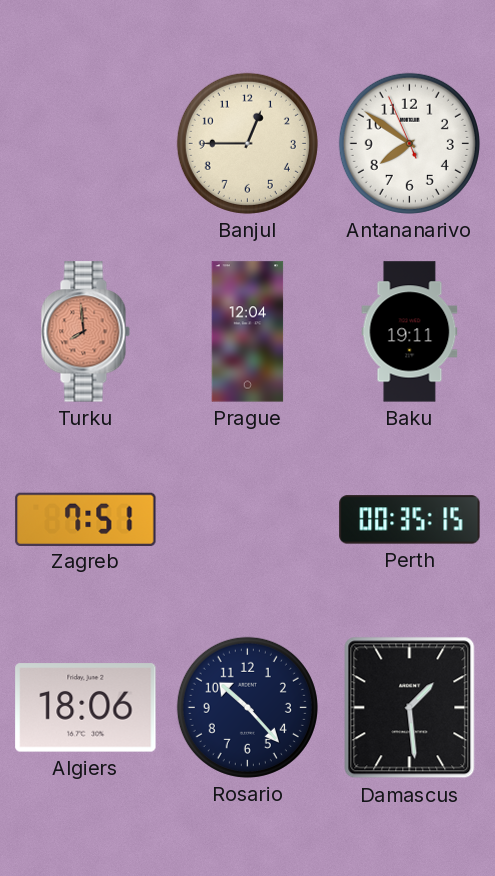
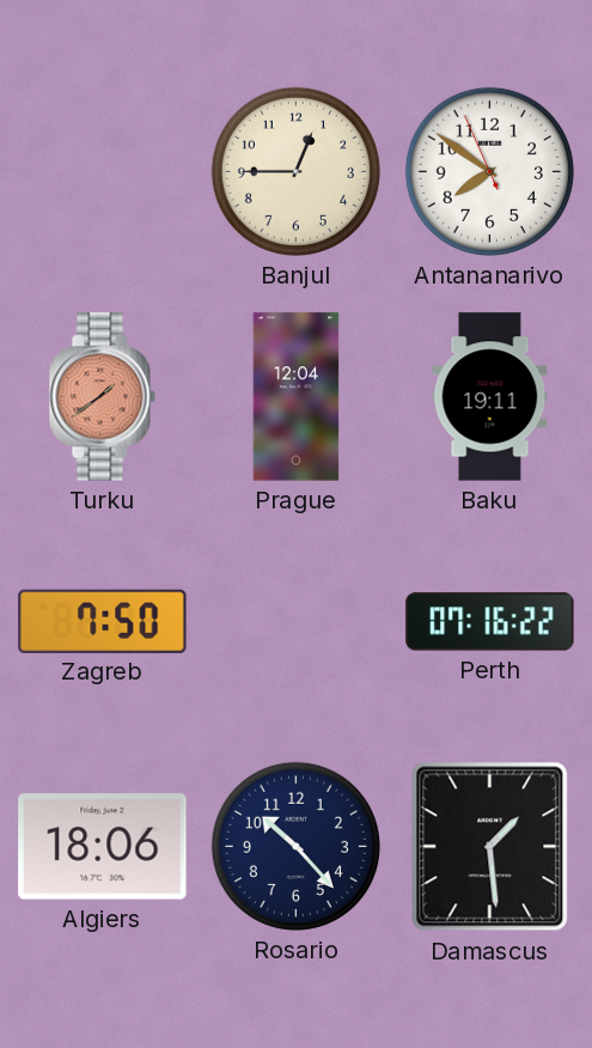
Turku: 7:59 -> 1:39 (102, 397)
Zagreb: 7:51 -> 7:50 (103, 621)
Perth: 00:35 -> 07:16 (490, 622)
